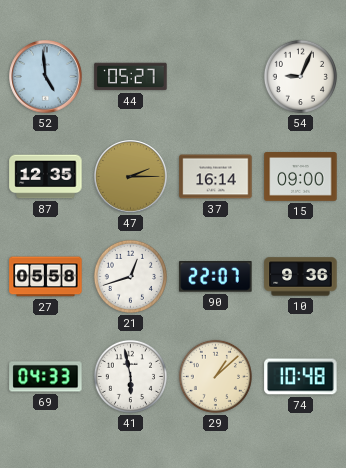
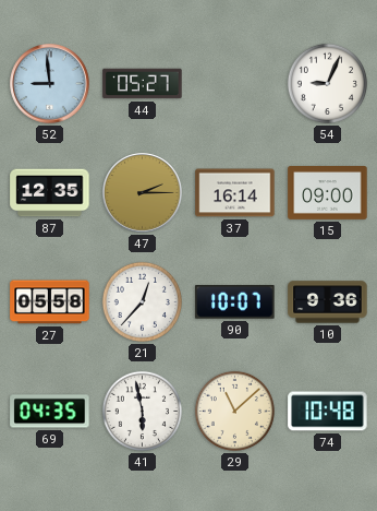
52: 4:59 -> 8:59 (50, 84)
21: 12:42 -> 12:37 (142, 301)
90: 22:07 -> 10:07 (235, 302)
69: 04:33 -> 04:35 (50, 412)
29: 1:08 -> 11:08 (234, 411)
